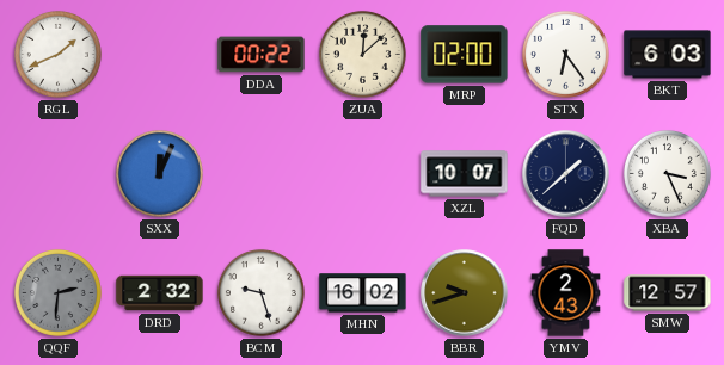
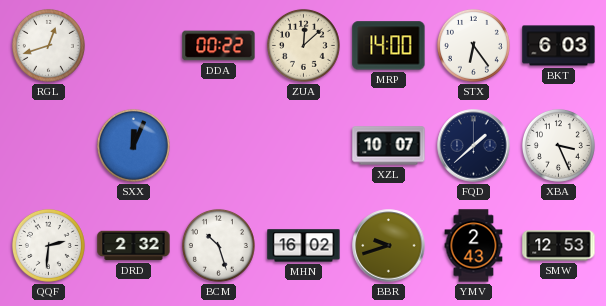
RGL: 1:41 -> 12:42 (48, 45)
MRP: 02:00 -> 14:00 (389, 46)
QQF dial: grey -> white (48, 245)
BCM: 9:27 -> 10:27 (218, 245)
SMW: 12:57 -> 12:53 (559, 246)
